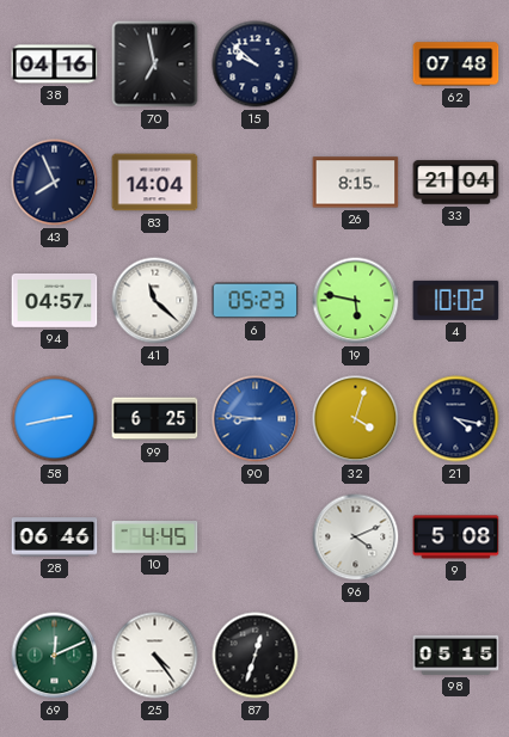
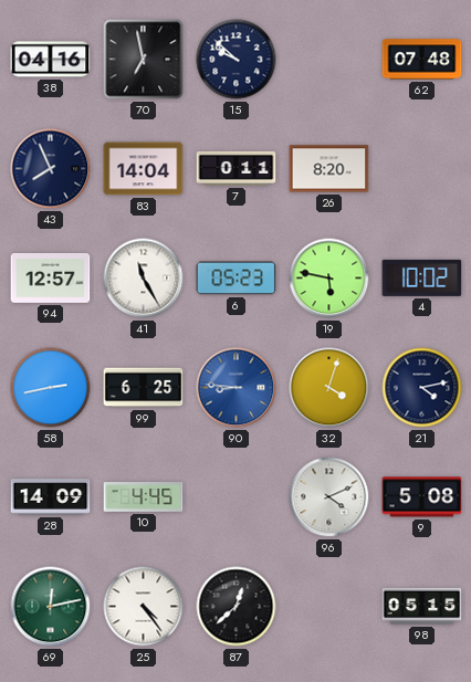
7: none -> 0:11 (237, 168)
26: 8:15 -> 8:20 (329, 169)
33: 21:04 -> none (456, 183)
94: 04:57 -> 12:57 (51, 279)
41: 11:22 -> 11:25 (144, 279)
21: 4:17 -> 4:13 (422, 388)
28: 06:46 -> 14:09 (51, 497)
69: 12:11 -> 12:13 (51, 607)
87: 12:33 -> 12:38 (237, 607)
